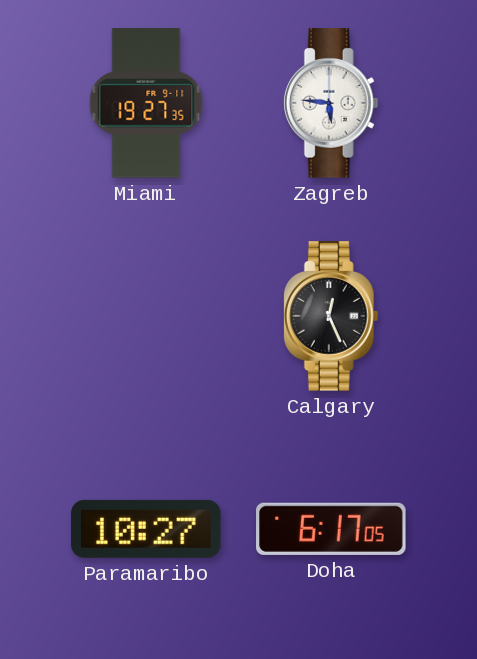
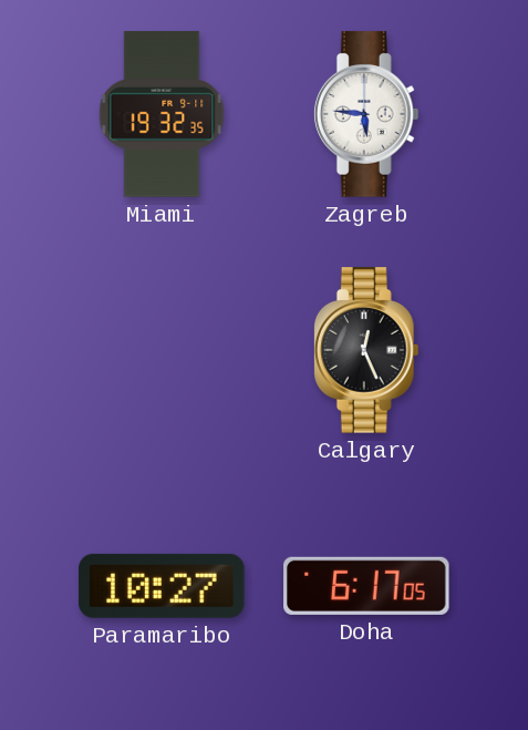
Miami: 19:27 -> 19:32 (162, 114)
